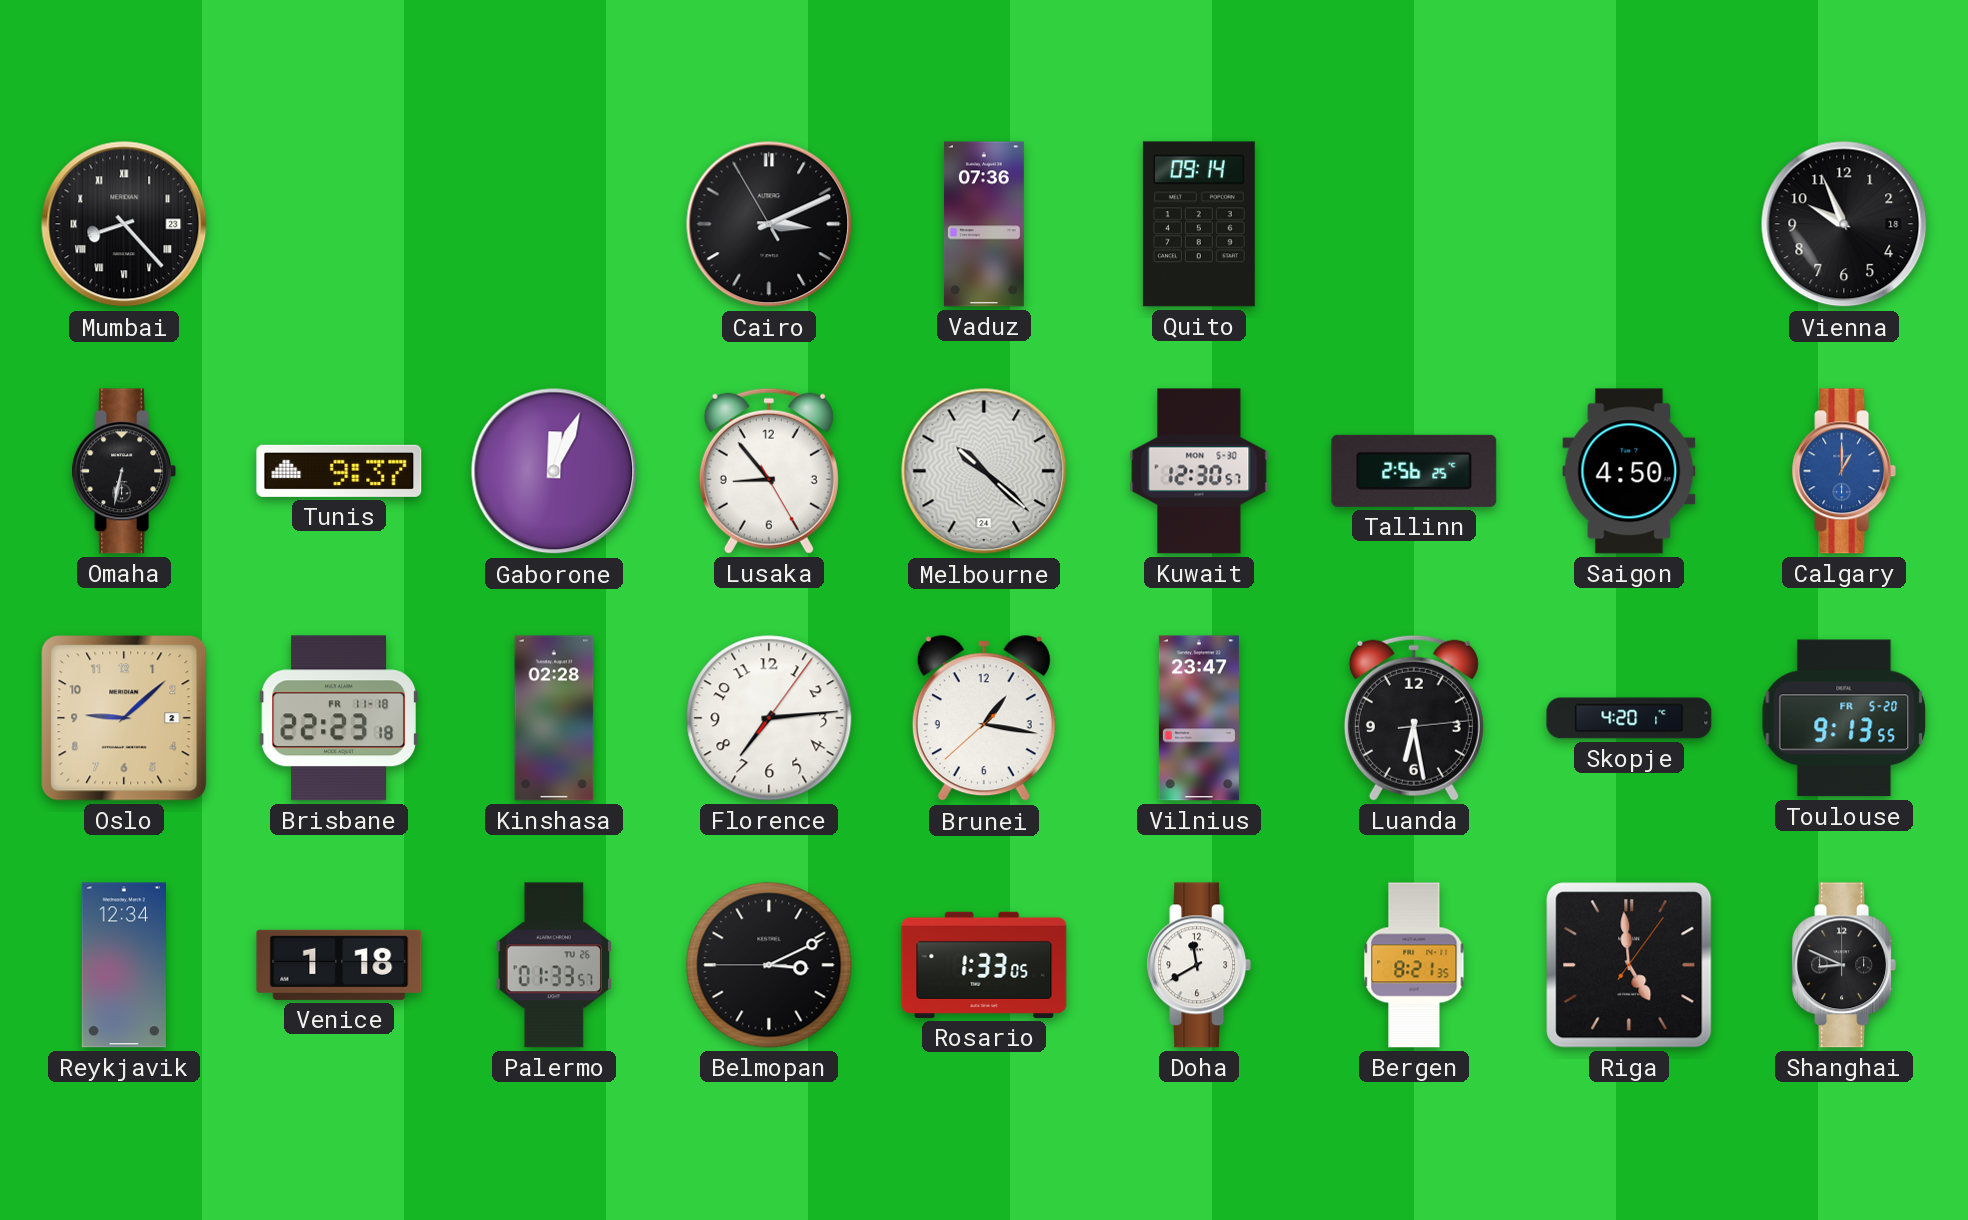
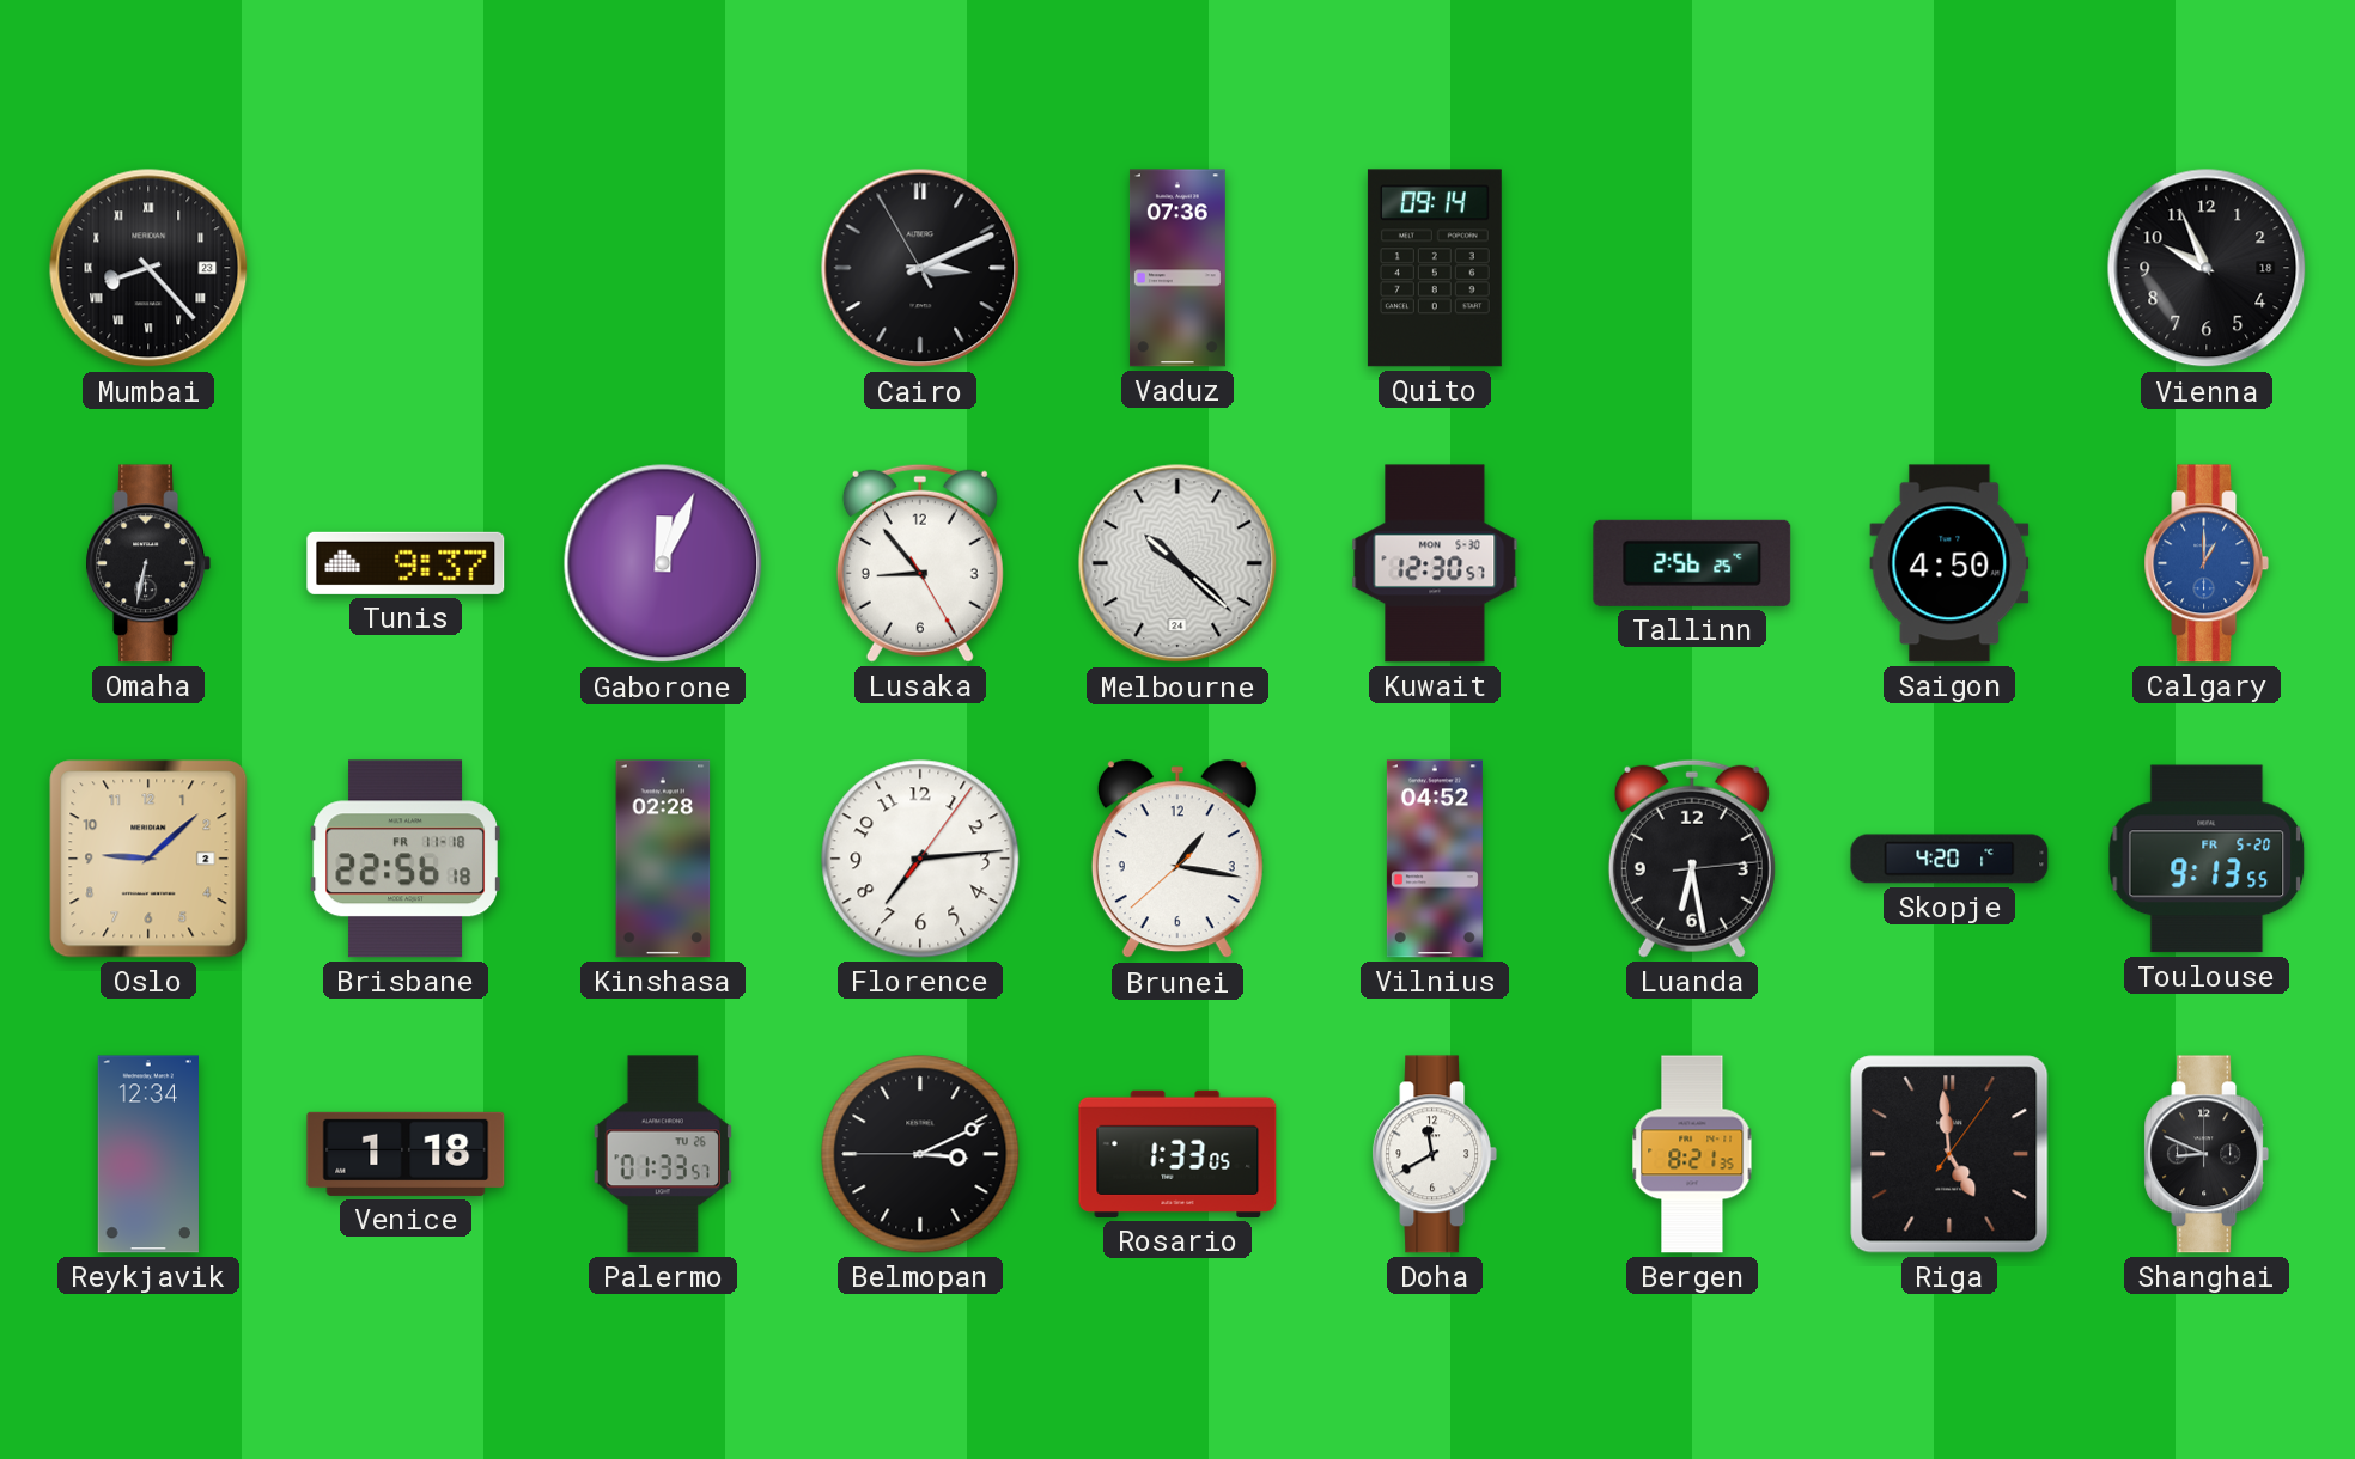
Brisbane: 22:23 -> 22:56 (406, 859)
Vilnius: 23:47 -> 04:52 (1435, 859)
